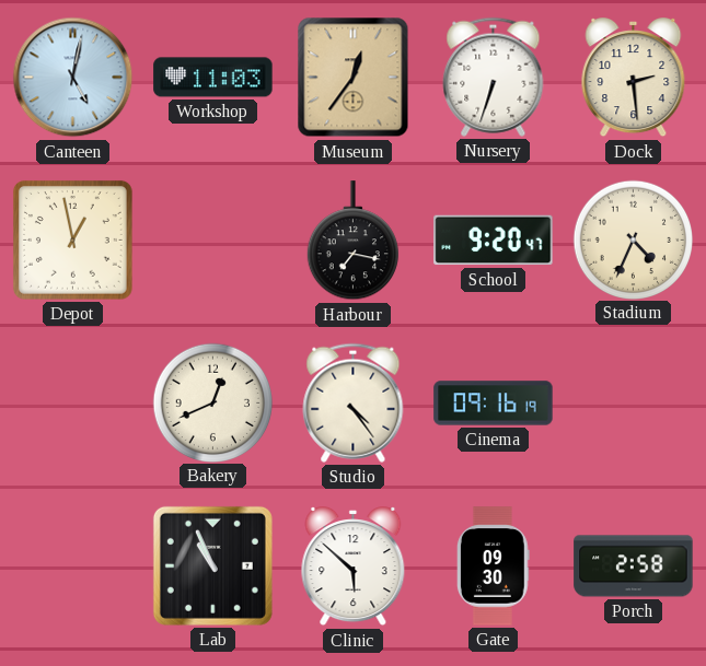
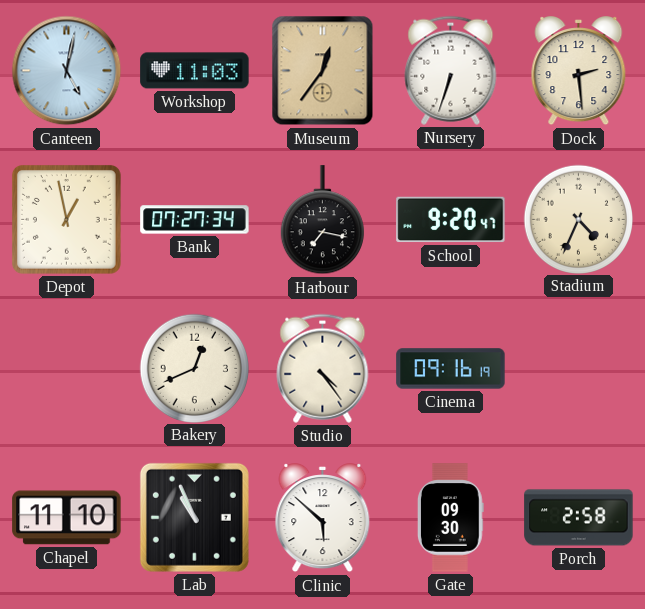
Bank: none -> 07:27 (195, 220)
Chapel: none -> 11:10 (67, 518)
